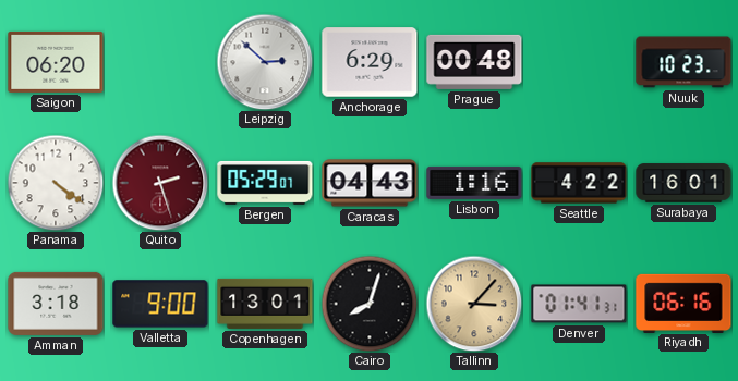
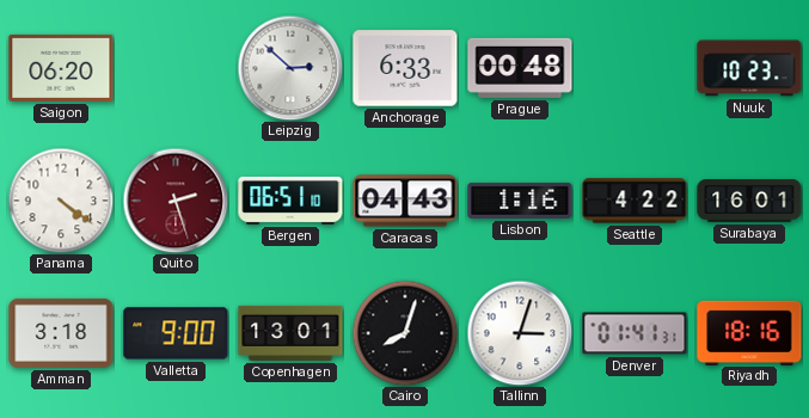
Anchorage: 6:29 -> 6:33 (405, 68)
Bergen: 05:29 -> 06:51 (290, 201)
Tallinn: 3:07 -> 3:03 (520, 333)
Tallinn dial: champagne -> white (520, 333)
Riyadh: 06:16 -> 18:16 (749, 332)
